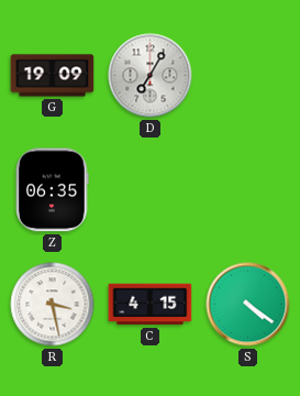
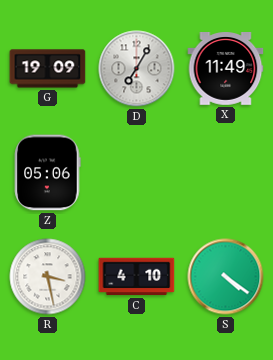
X: none -> 11:49 (226, 69)
Z: 06:35 -> 05:06 (48, 173)
C: 4:15 -> 4:10 (137, 277)
